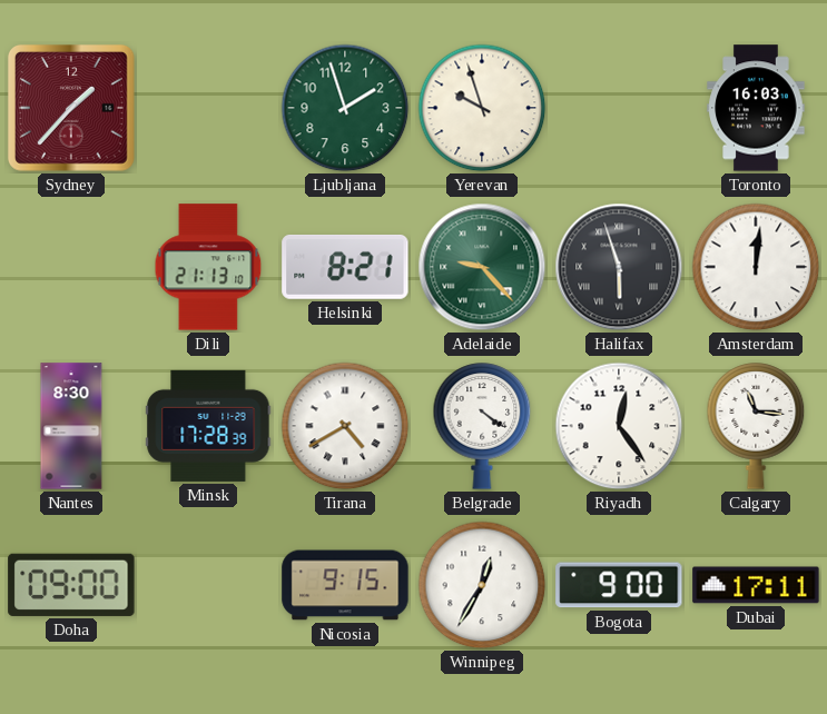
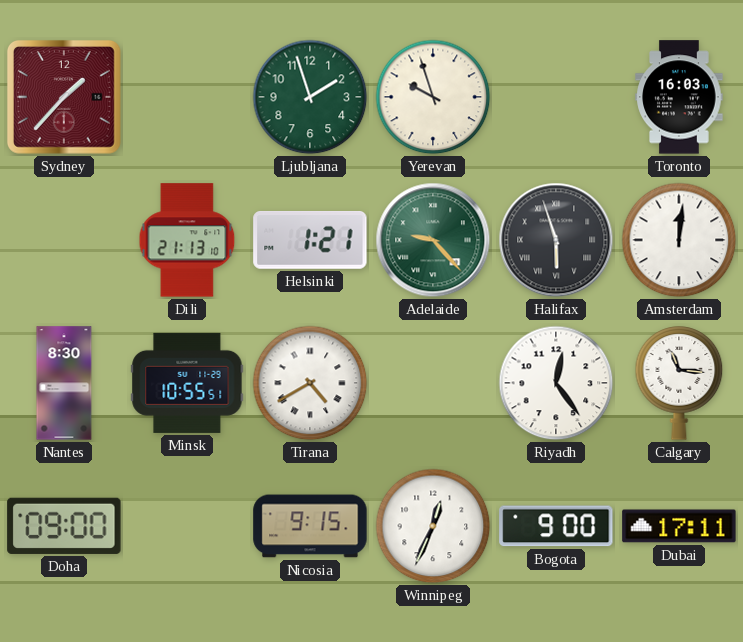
Helsinki: 8:21 -> 1:21 (310, 240)
Minsk: 17:28 -> 10:55 (187, 383)
Belgrade: 4:21 -> none (482, 426)
Winnipeg: 12:35 -> 12:34 (433, 526)
